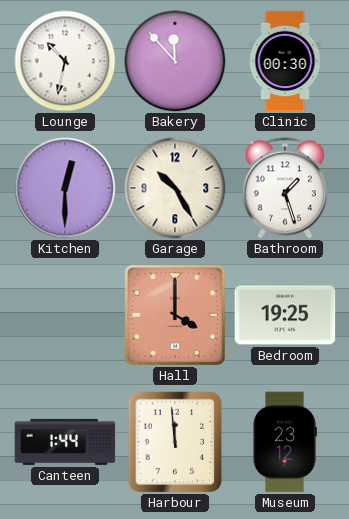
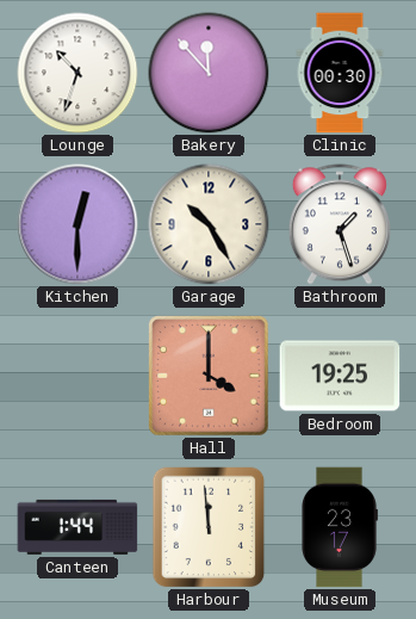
Lounge: 10:32 -> 10:33 (77, 73)
Museum: 23:12 -> 23:17 (340, 527)
